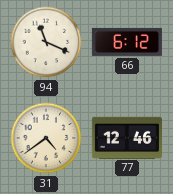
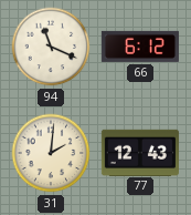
31: 4:39 -> 2:01 (51, 153)
77: 12:46 -> 12:43 (140, 152)
